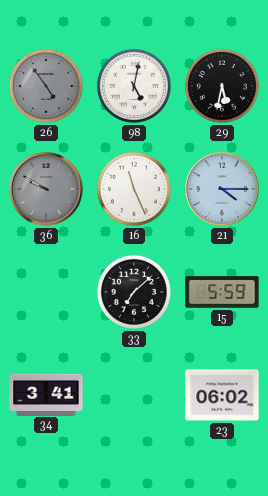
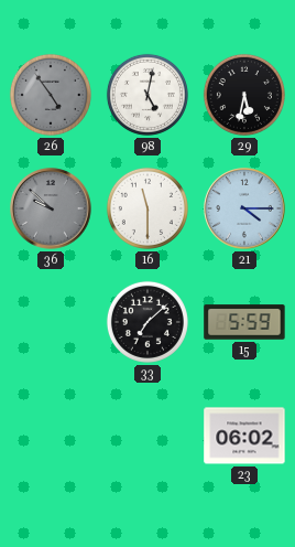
36: 9:50 -> 9:52 (51, 208)
16: 11:26 -> 11:30 (147, 208)
34: 3:41 -> none (46, 394)
